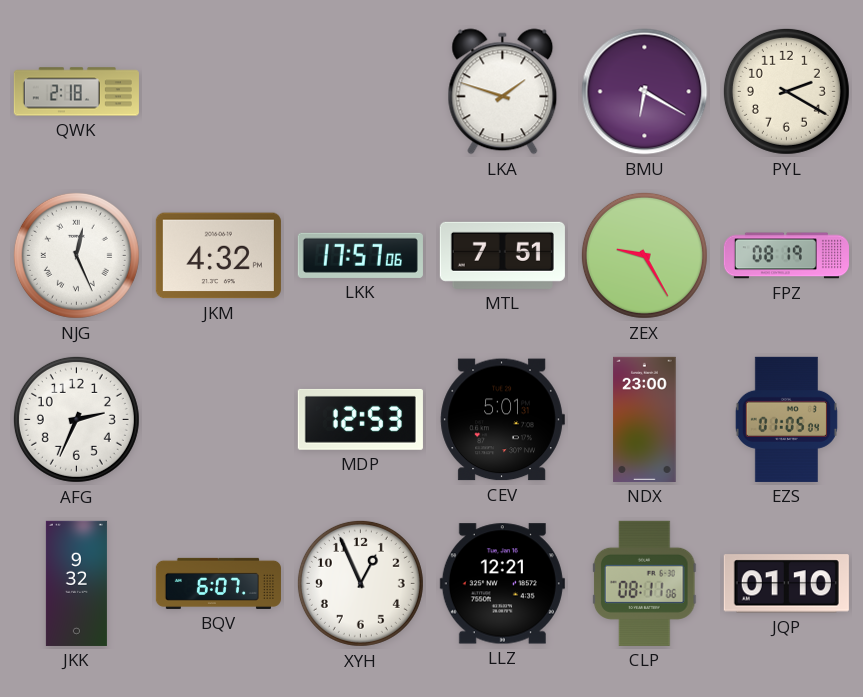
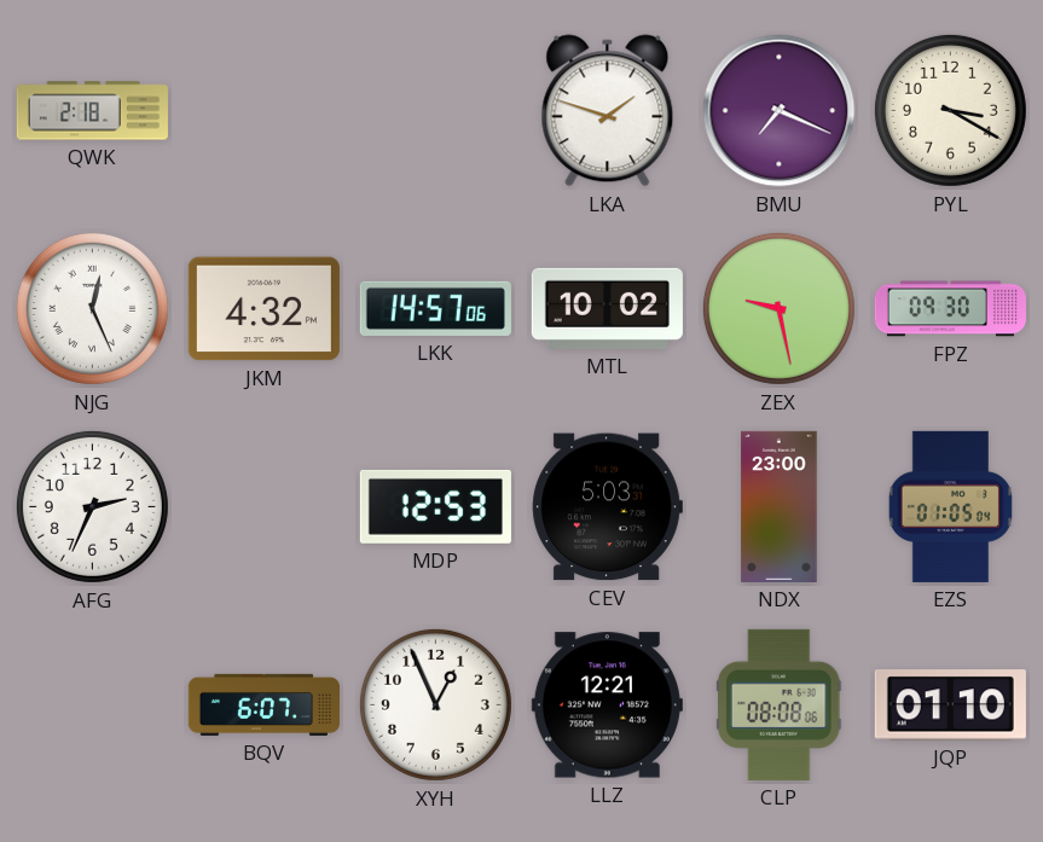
BMU: 6:20 -> 7:19 (780, 111)
PYL: 2:20 -> 3:20 (950, 110)
LKK: 17:57 -> 14:57 (435, 308)
MTL: 7:51 -> 10:02 (607, 308)
ZEX: 9:25 -> 9:28 (778, 308)
FPZ: 08:19 -> 09:30 (950, 309)
CEV: 5:01 -> 5:03 (607, 507)
JKK: 9:32 -> none (76, 583)
CLP: 08:11 -> 08:08 (778, 704)
